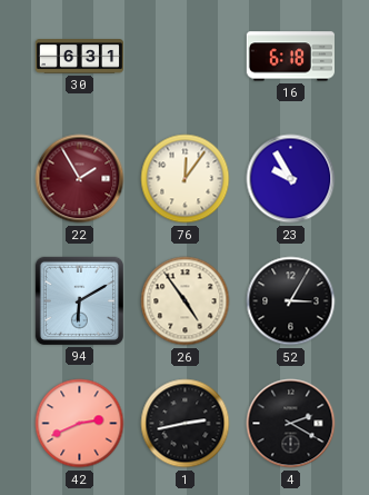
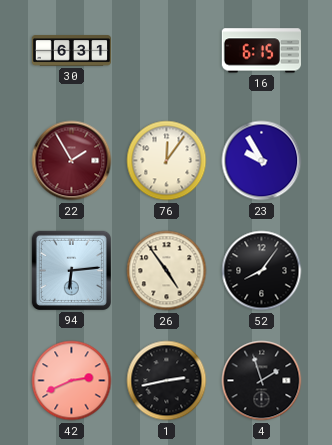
16: 6:18 -> 6:15 (261, 51)
94: 6:10 -> 6:14 (71, 270)
52: 3:05 -> 8:06 (262, 271)
4: 2:20 -> 1:57 (262, 381)
